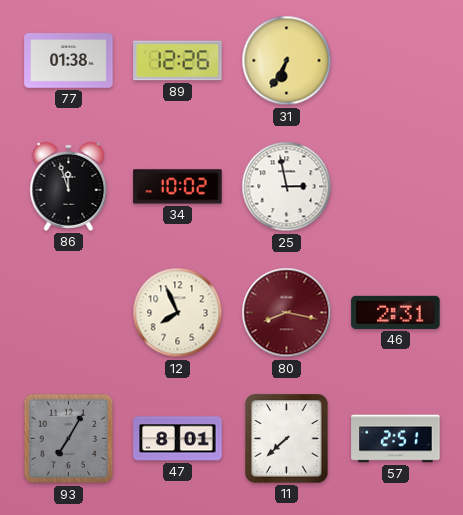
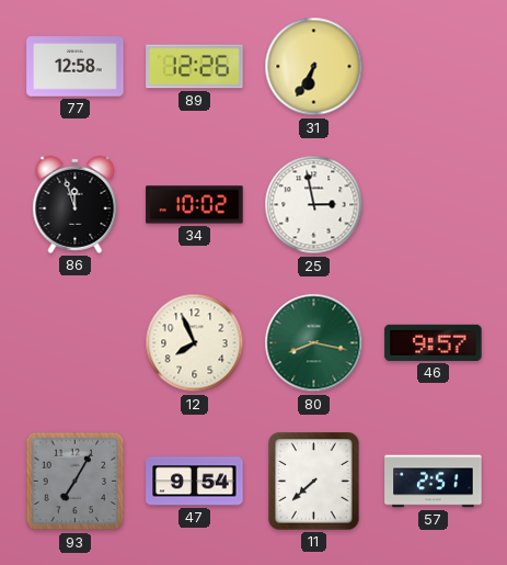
77: 01:38 -> 12:58 (76, 67)
80 dial: burgundy -> green (314, 343)
46: 2:31 -> 9:57 (434, 342)
47: 8:01 -> 9:54 (195, 482)
